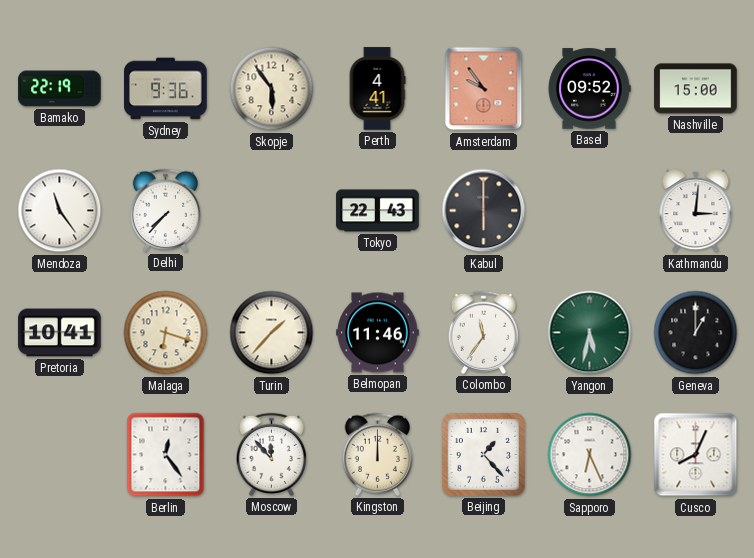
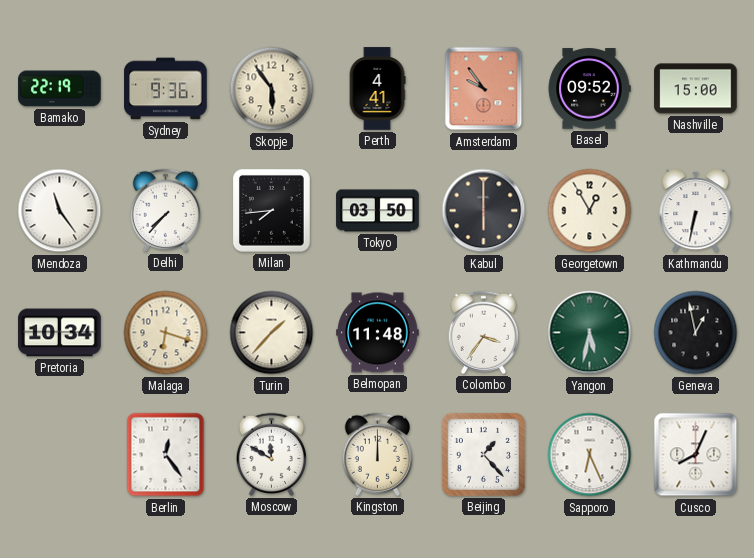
Milan: none -> 7:44 (271, 210)
Tokyo: 22:43 -> 03:50 (378, 211)
Georgetown: none -> 12:55 (590, 211)
Kathmandu: 3:01 -> 6:32 (696, 212)
Pretoria: 10:41 -> 10:34 (60, 333)
Belmopan: 11:46 -> 11:48 (378, 333)
Colombo: 11:36 -> 3:36 (483, 332)
Geneva: 1:00 -> 12:58 (696, 333)
Moscow: 11:53 -> 11:50 (271, 454)
